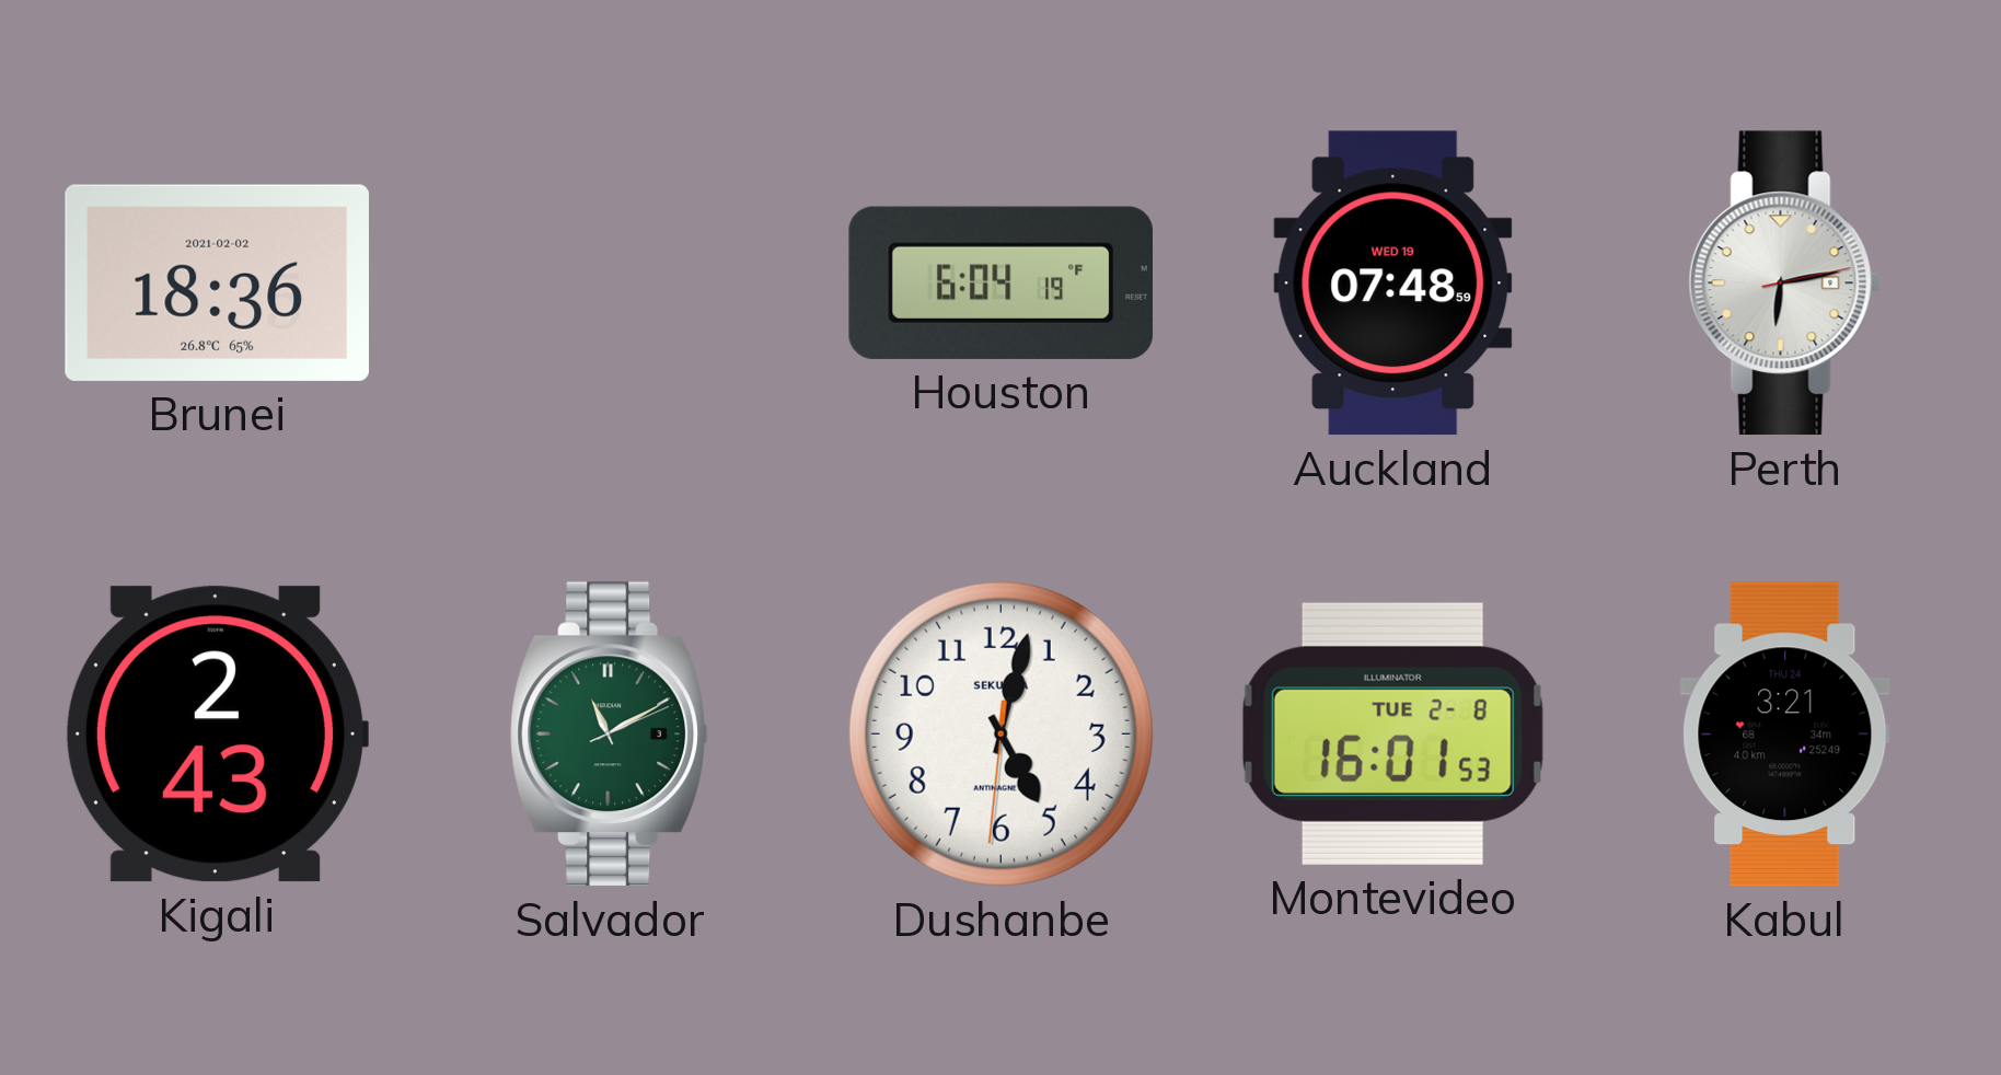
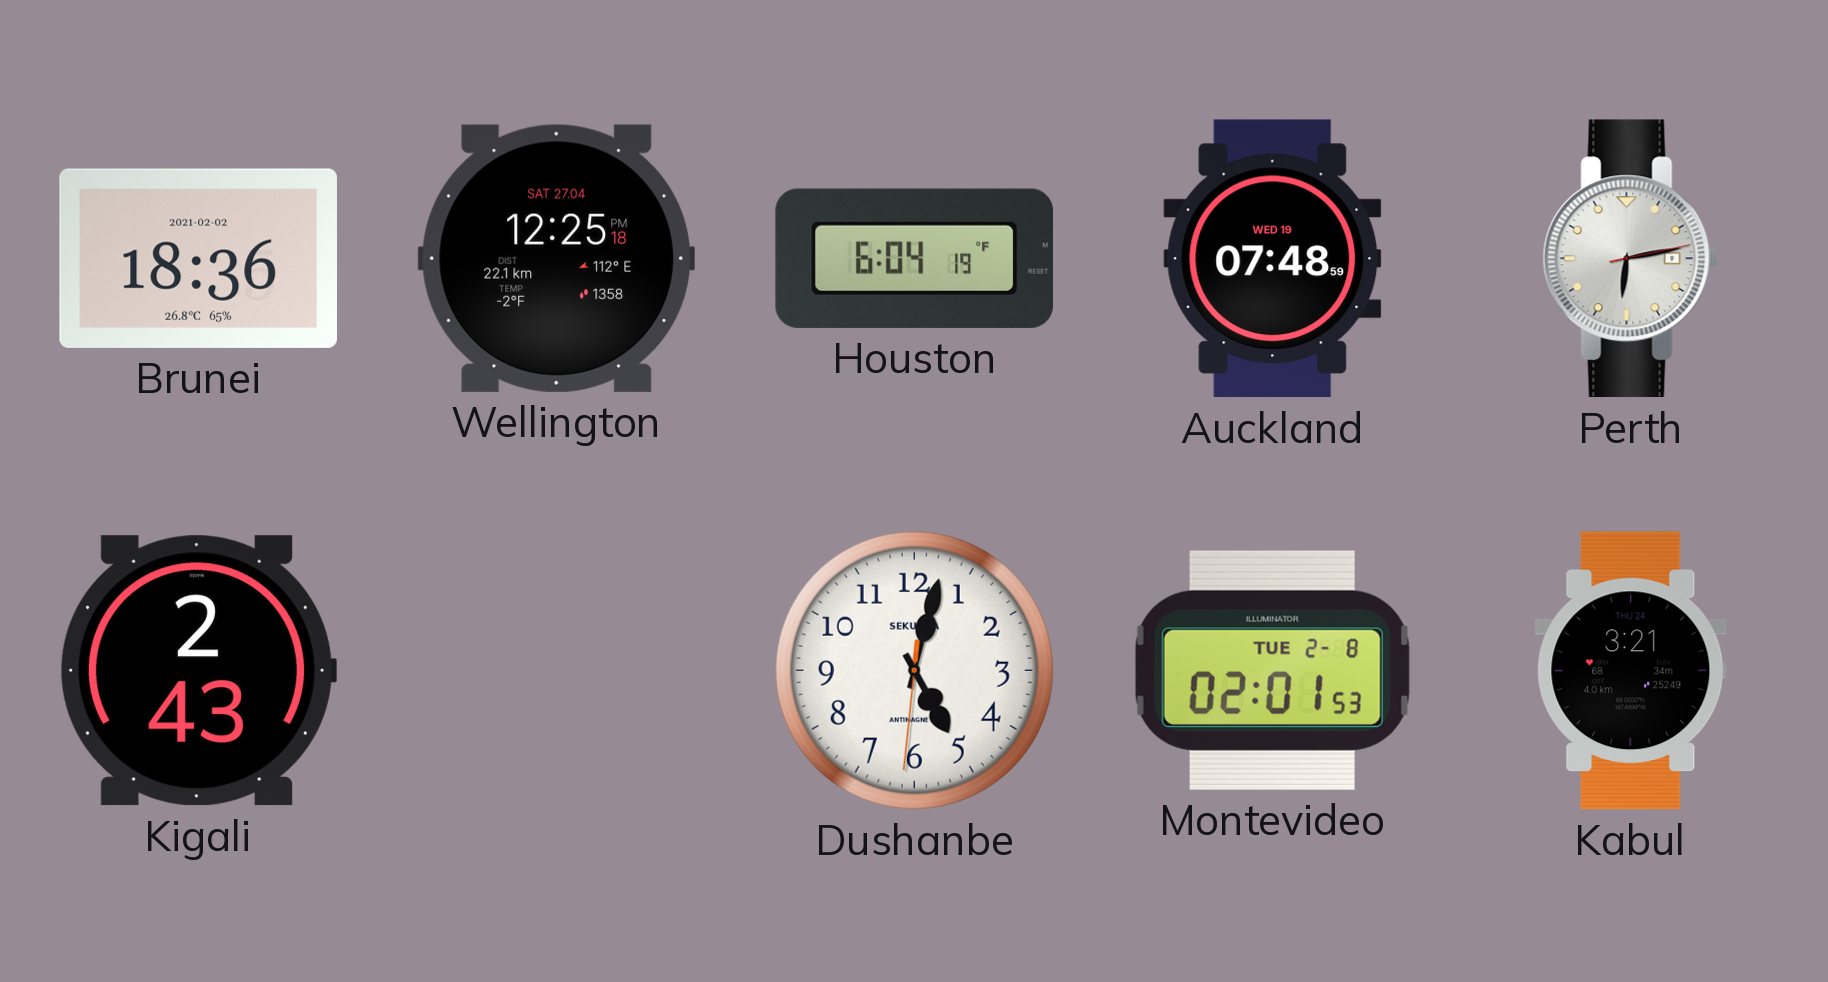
Wellington: none -> 12:25 (556, 258)
Salvador: 11:10 -> none (609, 735)
Montevideo: 16:01 -> 02:01 (1272, 670)
